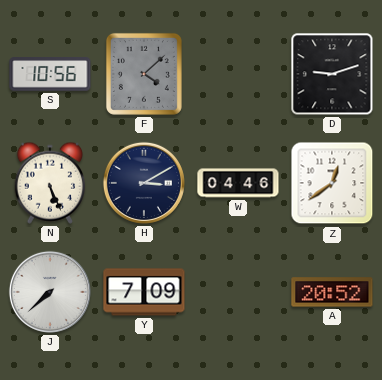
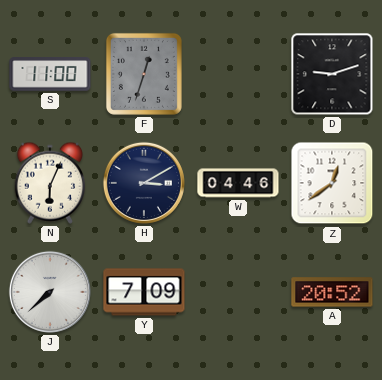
S: 10:56 -> 11:00 (50, 74)
F: 4:08 -> 12:33 (144, 74)
N: 5:26 -> 6:04 (49, 183)
